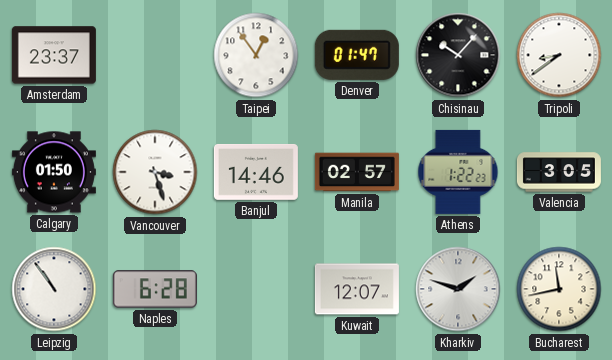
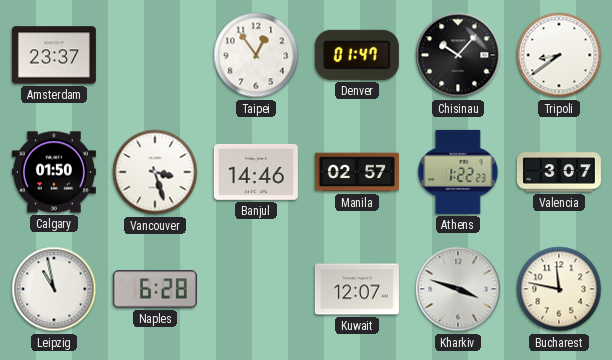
Valencia: 3:05 -> 3:07 (559, 172)
Leipzig: 10:54 -> 10:58 (54, 289)
Kharkiv: 1:48 -> 3:48 (458, 289)
Bucharest: 11:43 -> 11:47 (559, 289)
